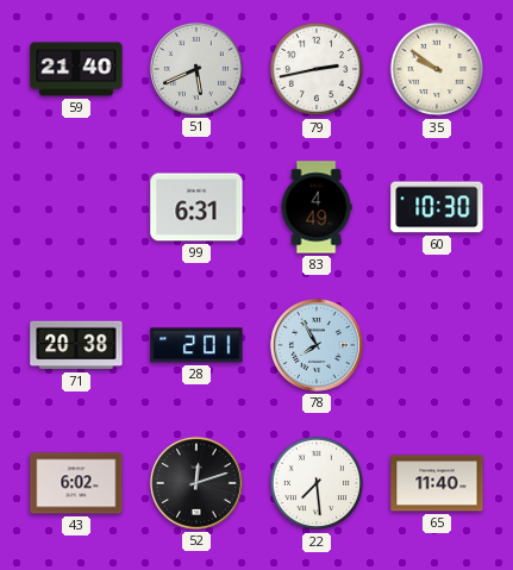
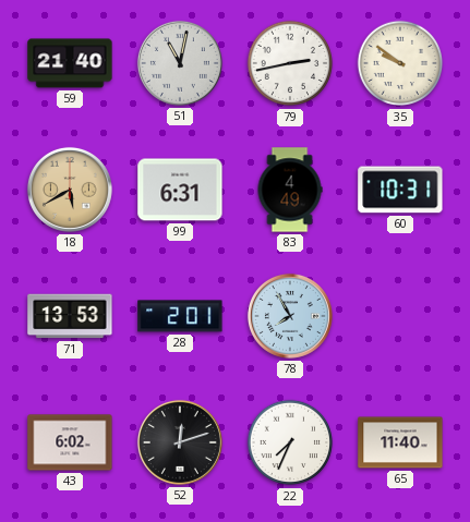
51: 5:41 -> 11:02 (180, 63)
18: none -> 5:40 (70, 190)
60: 10:30 -> 10:31 (400, 190)
71: 20:38 -> 13:53 (70, 316)
22: 7:29 -> 7:34 (290, 442)
